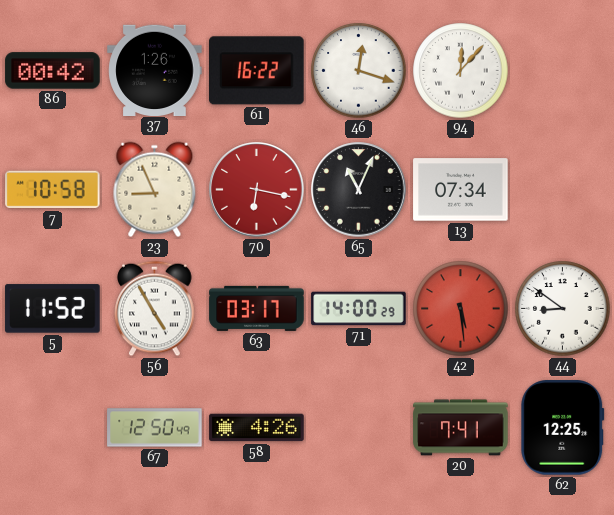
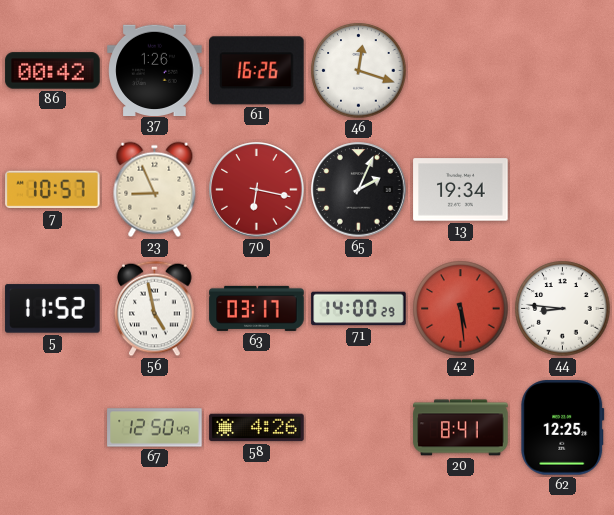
61: 16:22 -> 16:26 (257, 71)
94: 12:07 -> none (461, 71)
7: 10:58 -> 10:57 (53, 190)
65: 11:04 -> 2:04 (359, 190)
13: 07:34 -> 19:34 (461, 190)
56: 4:55 -> 4:58 (155, 309)
44: 8:51 -> 8:46 (563, 309)
20: 7:41 -> 8:41 (461, 428)
